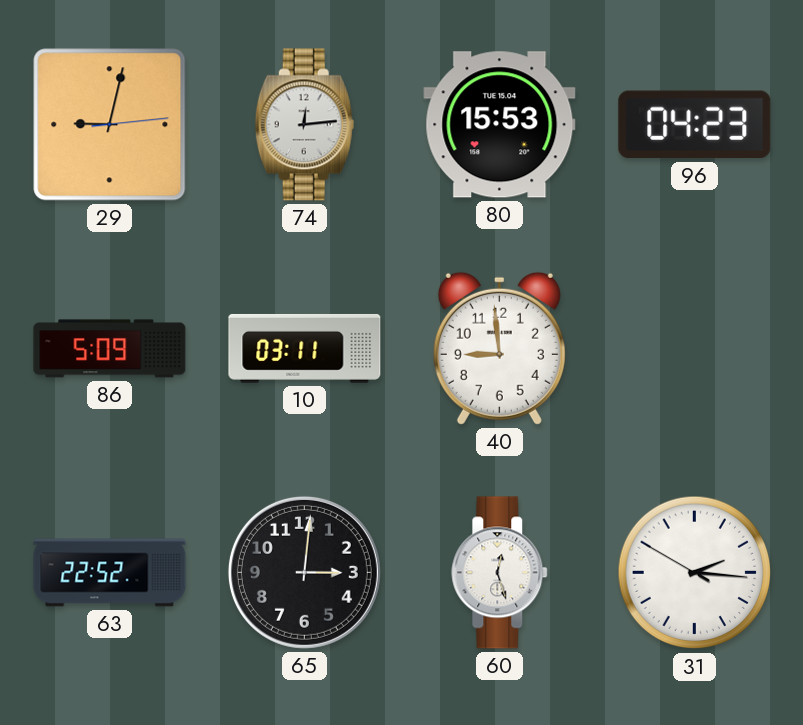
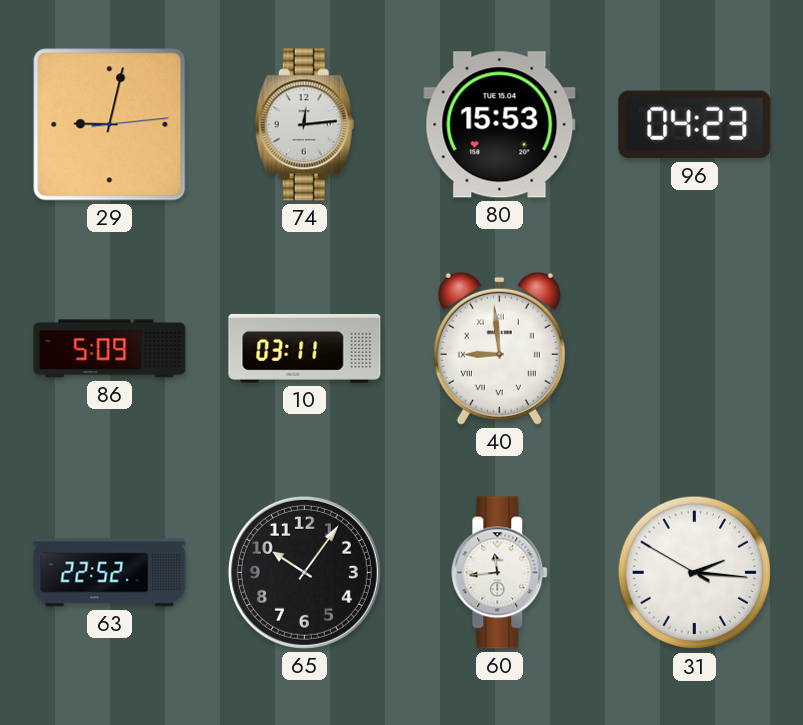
40 numerals: Arabic -> Roman (499, 348)
65: 3:01 -> 10:06 (304, 572)
60: 12:27 -> 11:44 (500, 573)
